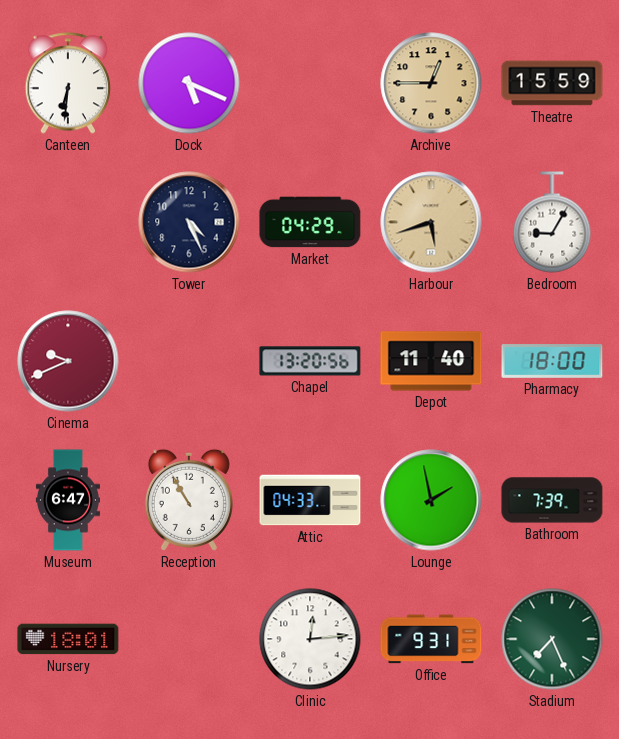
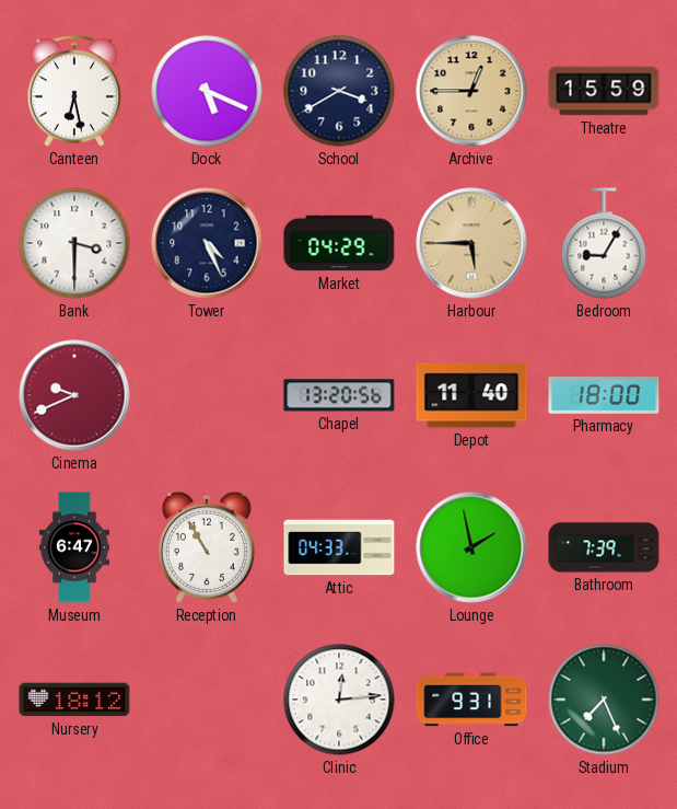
Canteen: 6:31 -> 6:28 (74, 91)
School: none -> 3:40 (339, 91)
Bank: none -> 3:30 (74, 243)
Harbour: 5:42 -> 5:45 (471, 243)
Nursery: 18:01 -> 18:12 (74, 700)
